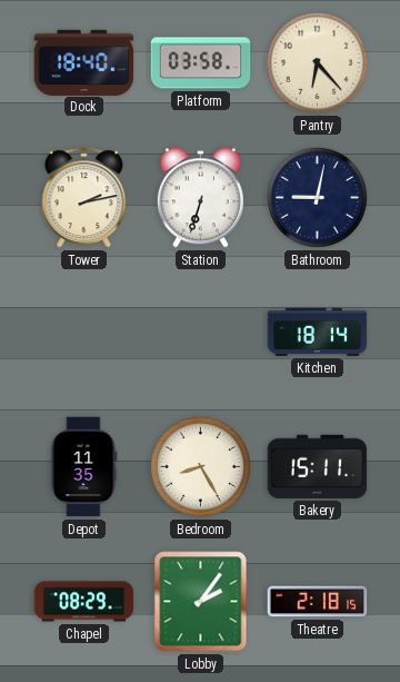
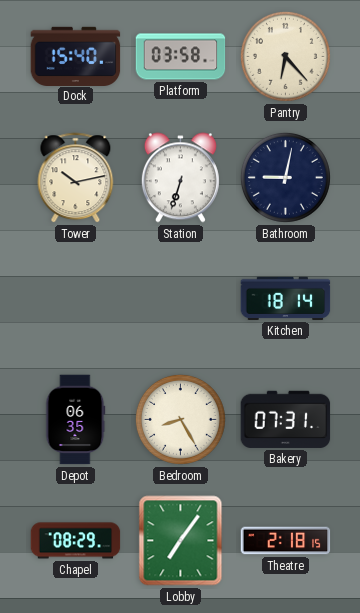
Dock: 18:40 -> 15:40 (76, 56)
Tower: 2:13 -> 10:13 (76, 178)
Depot: 11:35 -> 06:35 (75, 420)
Bakery: 15:11 -> 07:31 (286, 419)
Lobby: 2:06 -> 7:06 (181, 541)
